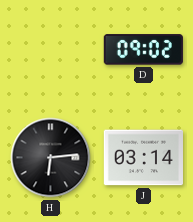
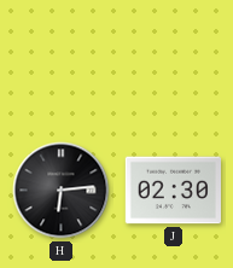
D: 09:02 -> none (143, 50)
J: 03:14 -> 02:30 (173, 191)
